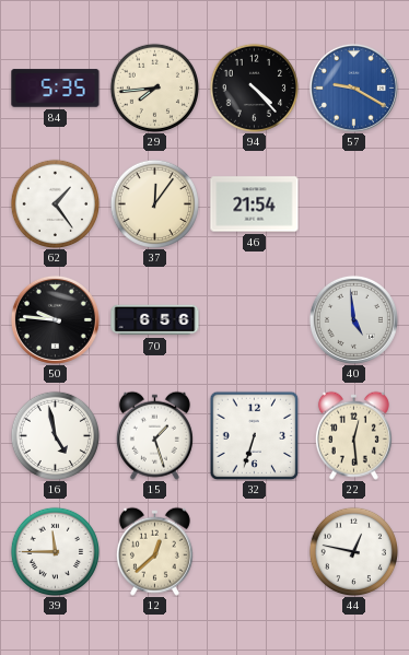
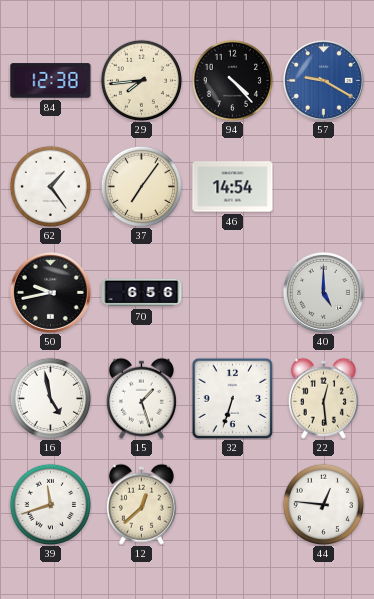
84: 5:35 -> 12:38 (51, 81)
37: 12:06 -> 7:06 (141, 186)
46: 21:54 -> 14:54 (233, 187)
50: 9:46 -> 9:43 (50, 292)
40: 4:59 -> 5:00 (323, 292)
39: 11:45 -> 11:42 (50, 504)
44: 12:47 -> 12:46 (323, 504)
